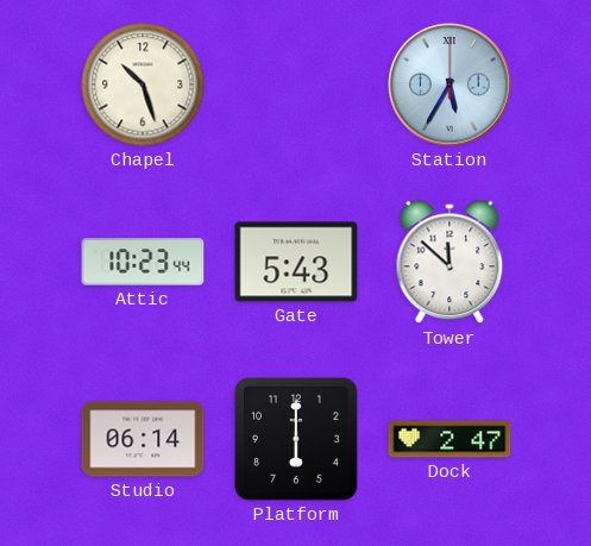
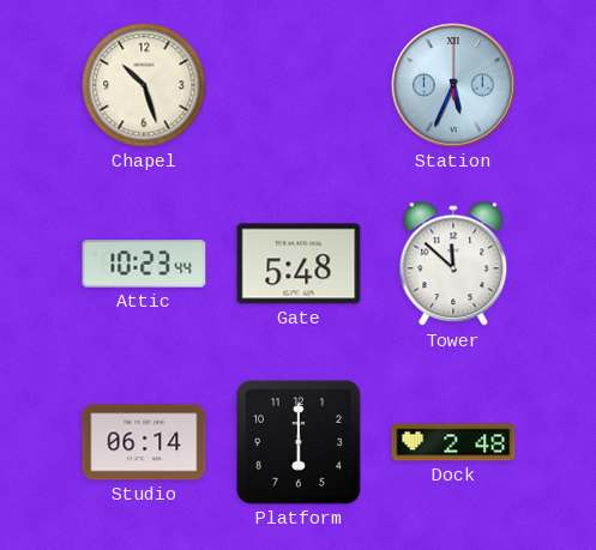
Station: 5:35 -> 5:34 (453, 85)
Gate: 5:43 -> 5:48 (299, 264)
Dock: 2:47 -> 2:48 (453, 442)
